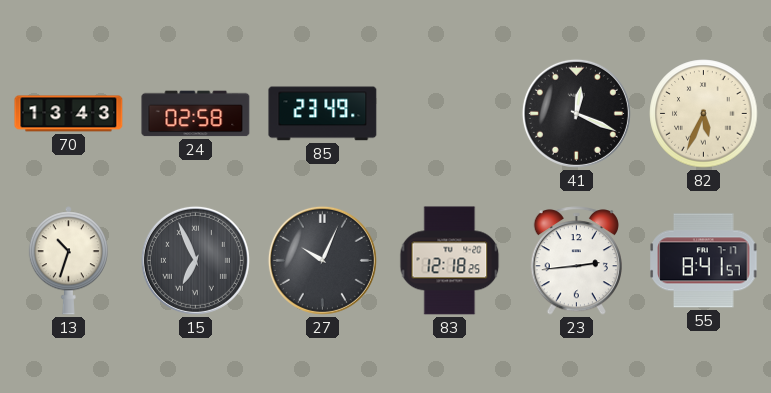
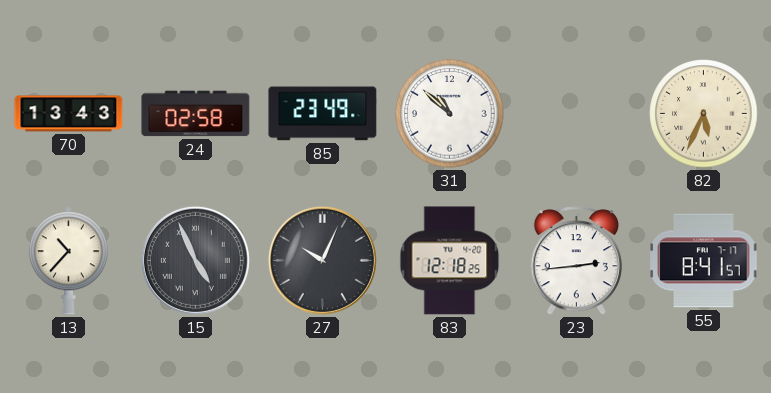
31: none -> 10:52 (450, 114)
41: 12:19 -> none (576, 113)
13: 10:33 -> 10:37 (68, 261)
15: 6:56 -> 4:56 (195, 260)
